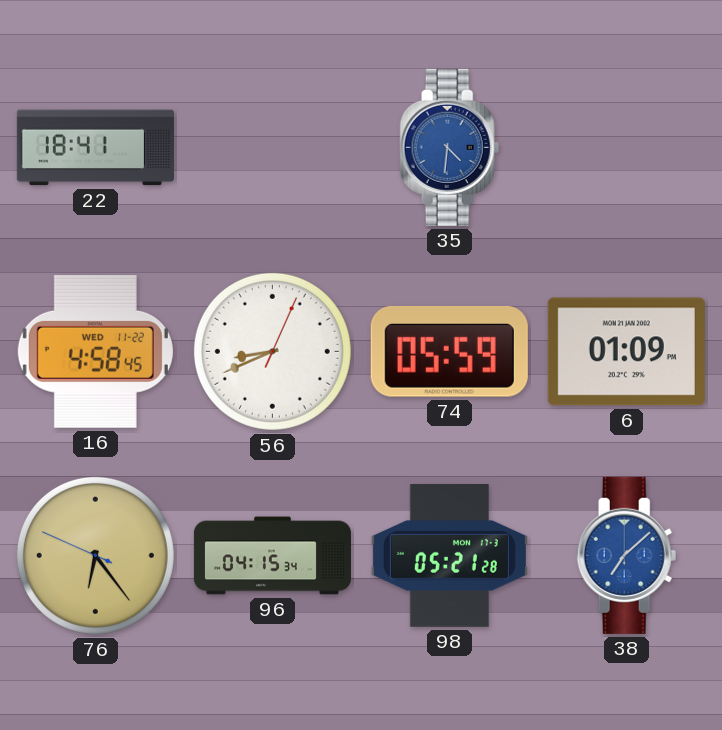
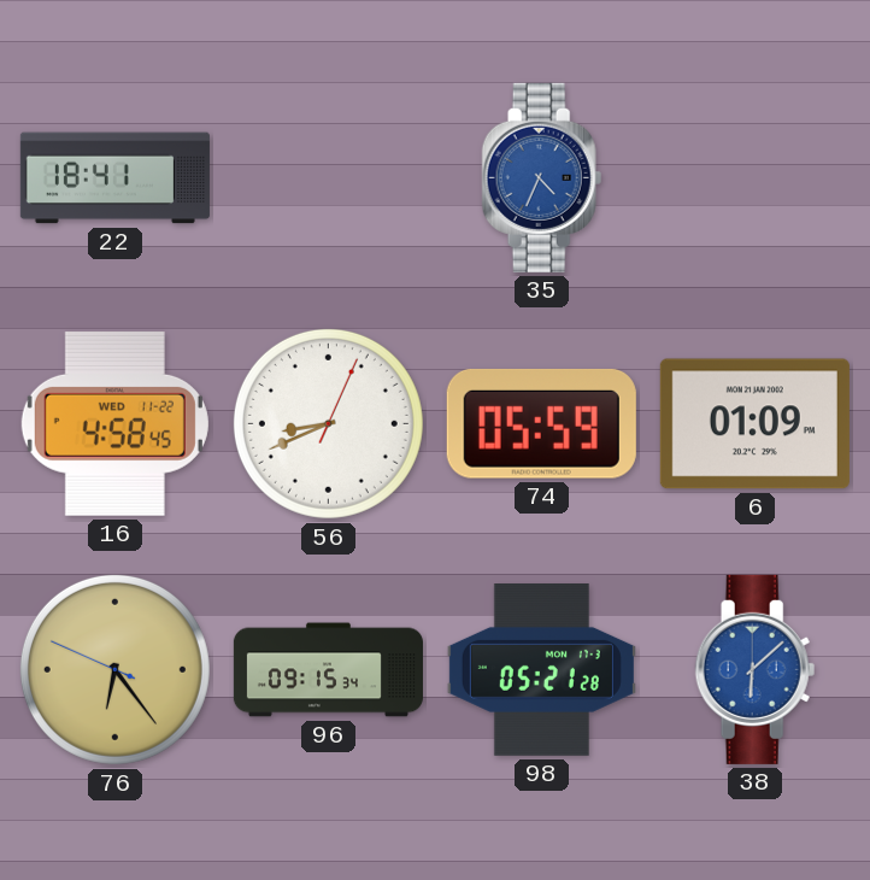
35: 4:31 -> 4:34 (542, 177)
96: 04:15 -> 09:15 (328, 670)
38: 7:08 -> 6:08 (756, 669)
